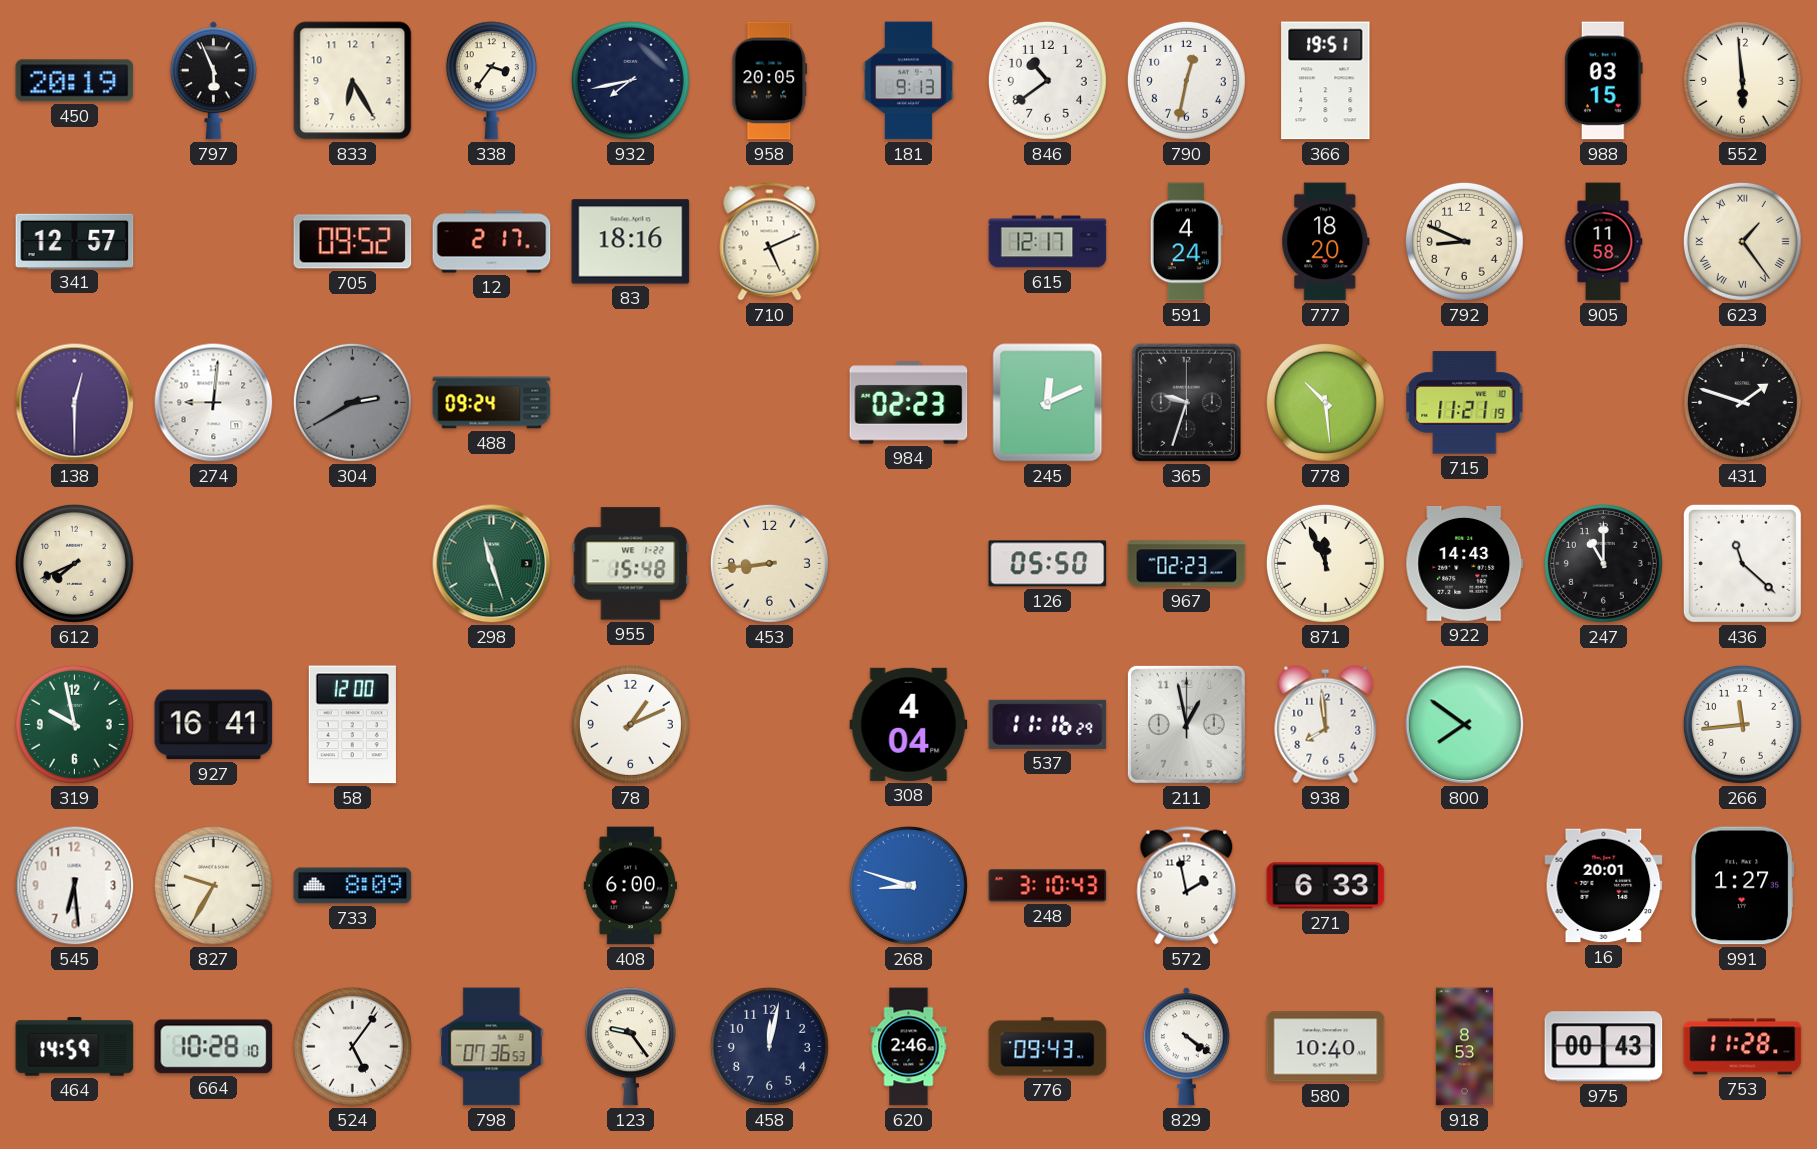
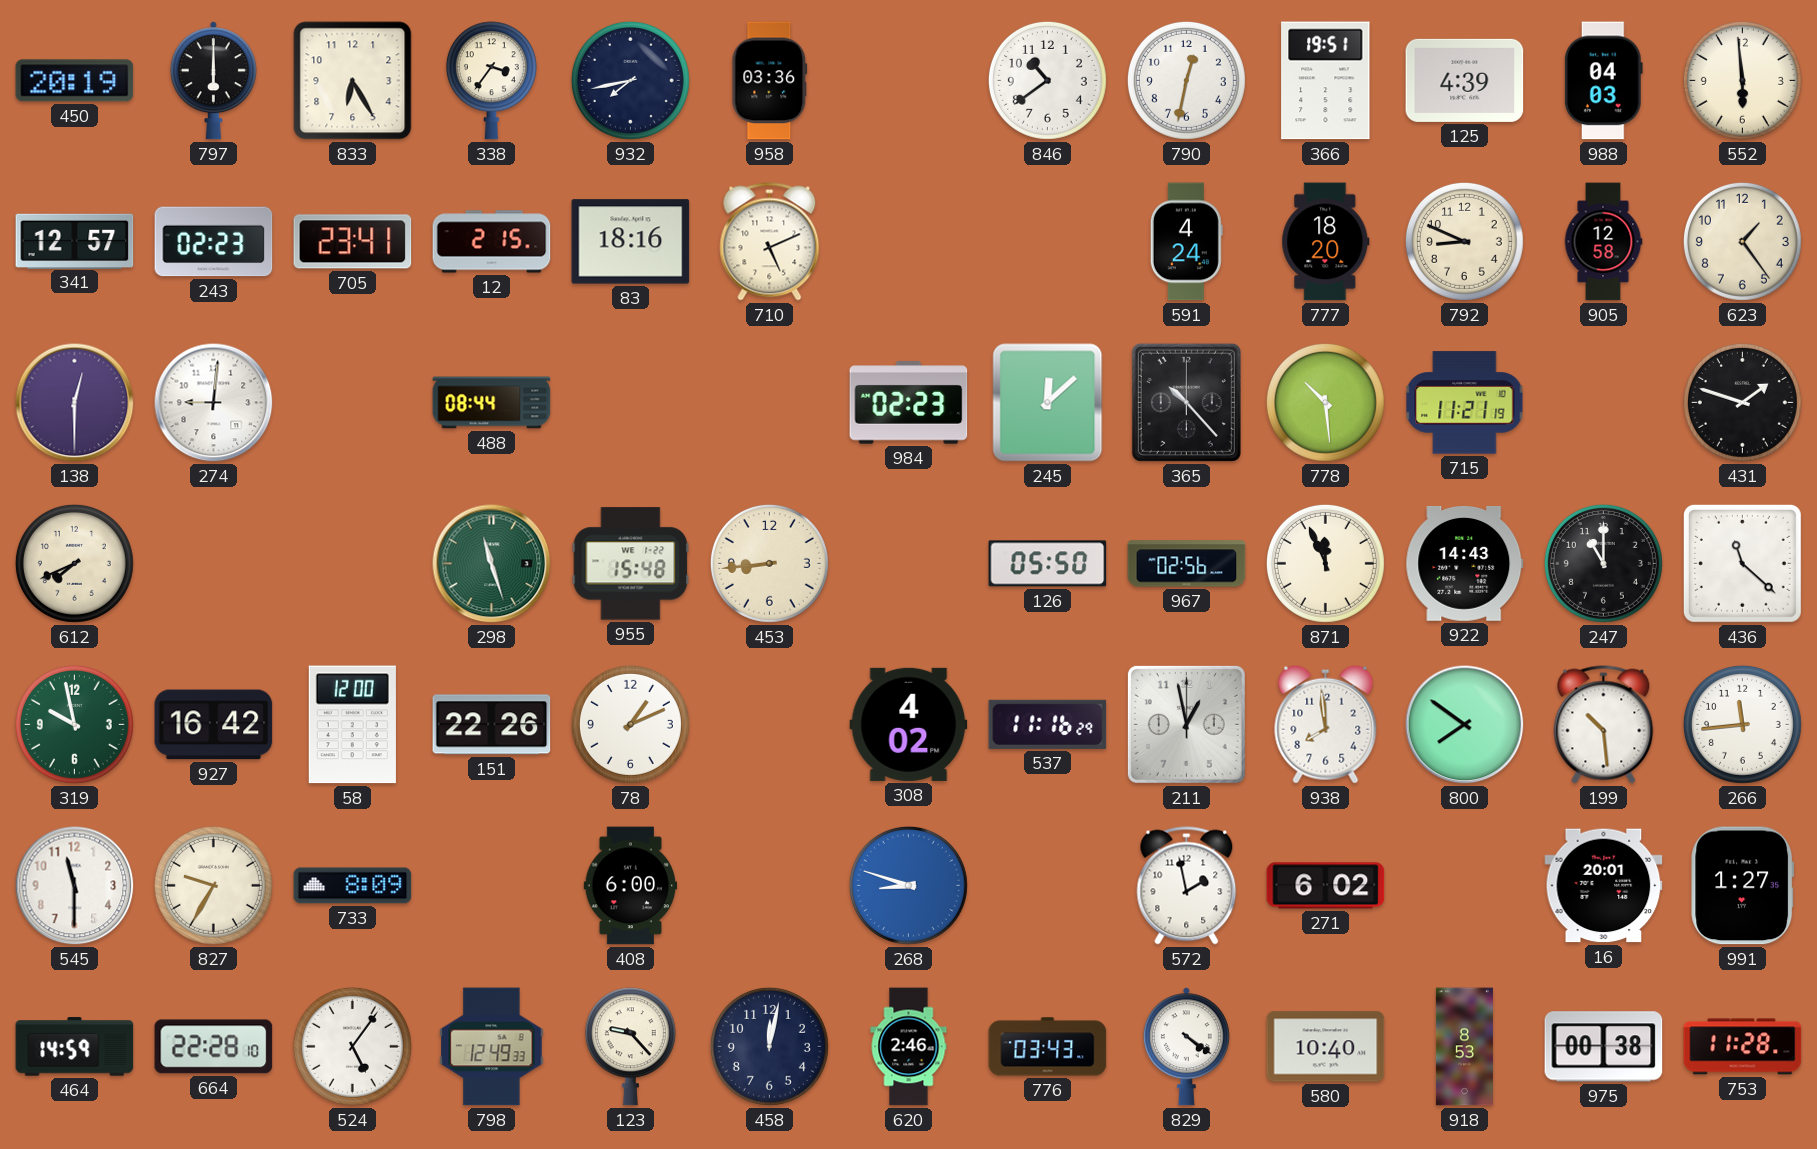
797: 5:56 -> 6:00 (213, 81)
958: 20:05 -> 03:36 (770, 81)
181: 9:13 -> none (908, 81)
125: none -> 4:39 (1465, 80)
988: 03:15 -> 04:03 (1603, 81)
243: none -> 02:23 (214, 242)
705: 09:52 -> 23:41 (353, 242)
12: 2:17 -> 2:15 (492, 242)
615: 12:17 -> none (1048, 242)
905: 11:58 -> 12:58 (1603, 242)
623 numerals: Roman -> Arabic (1742, 241)
304: 2:40 -> none (352, 402)
488: 09:24 -> 08:44 (492, 403)
245: 12:11 -> 12:08 (1048, 403)
365: 9:33 -> 10:23 (1186, 402)
967: 02:23 -> 02:56 (1187, 564)
927: 16:41 -> 16:42 (214, 725)
151: none -> 22:26 (492, 725)
308: 4:04 -> 4:02 (909, 724)
199: none -> 10:29 (1604, 725)
545: 6:29 -> 11:30 (75, 886)
248: 3:10 -> none (1048, 886)
271: 6:33 -> 6:02 (1326, 886)
664: 10:28 -> 22:28 (214, 1047)
798: 07:36 -> 12:49 (492, 1047)
123: 9:24 -> 9:23 (630, 1047)
776: 09:43 -> 03:43 (1048, 1047)
975: 00:43 -> 00:38 (1604, 1047)
